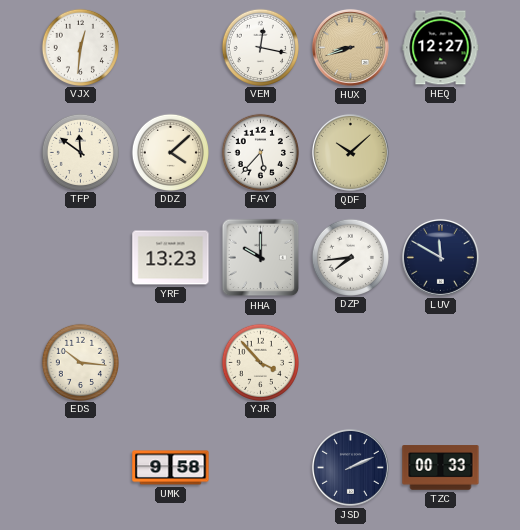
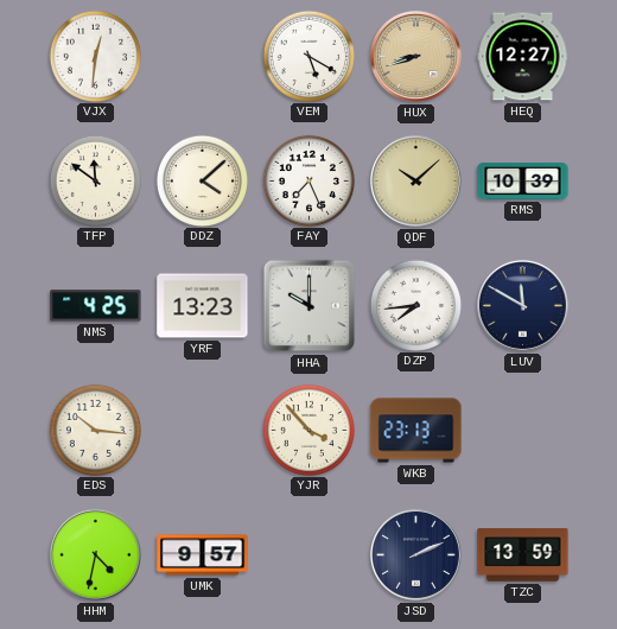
VEM: 12:17 -> 5:20 (308, 56)
FAY: 5:37 -> 7:26 (308, 180)
RMS: none -> 10:39 (523, 180)
NMS: none -> 4:25 (96, 306)
WKB: none -> 23:13 (416, 431)
HHM: none -> 4:32 (95, 554)
UMK: 9:58 -> 9:57 (203, 555)
TZC: 00:33 -> 13:59 (523, 555)
